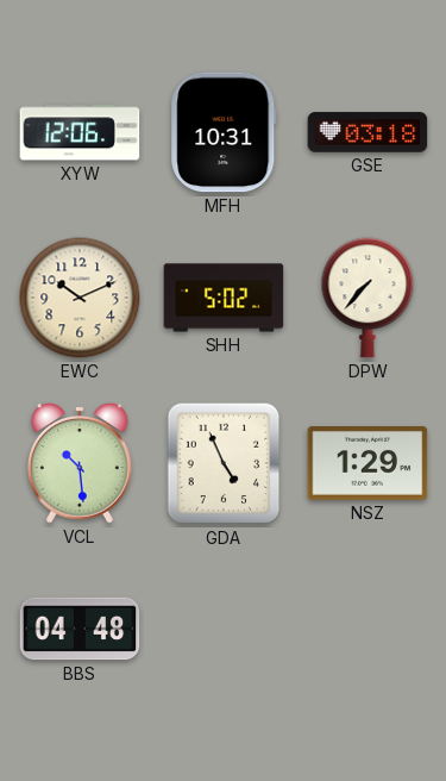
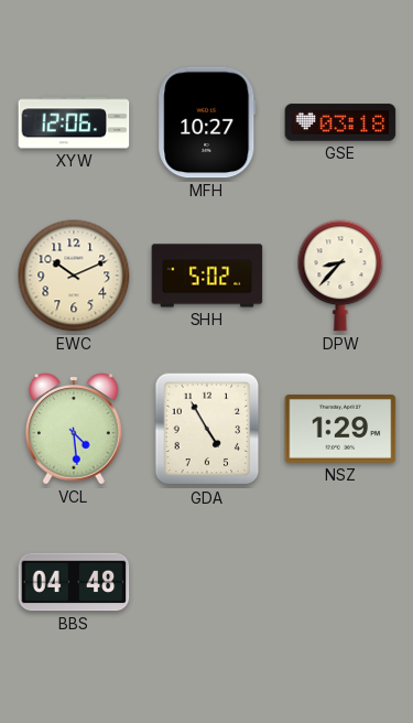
MFH: 10:31 -> 10:27 (207, 122)
DPW: 7:37 -> 8:37 (340, 276)
VCL: 10:29 -> 4:29 (74, 429)
GDA: 4:56 -> 4:55 (207, 429)
